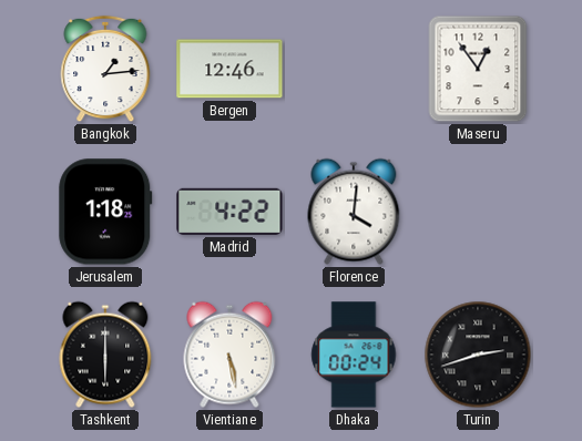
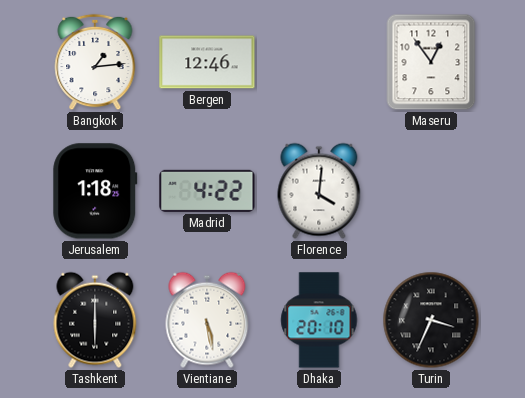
Dhaka: 00:24 -> 20:10 (319, 320)
Turin: 2:42 -> 3:34 (431, 320)
